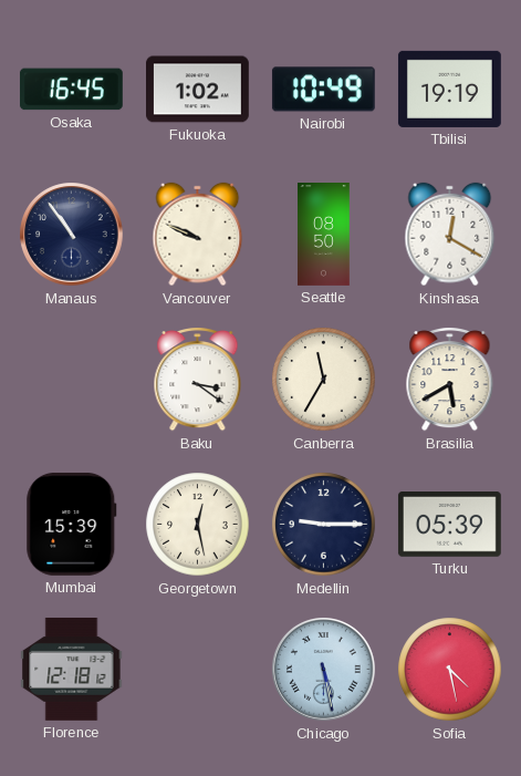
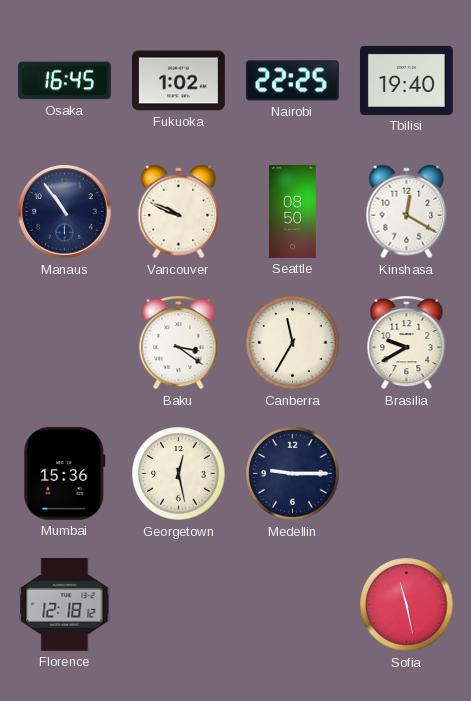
Nairobi: 10:49 -> 22:25 (292, 81)
Tbilisi: 19:19 -> 19:40 (406, 80)
Brasilia: 5:40 -> 9:40 (407, 342)
Mumbai: 15:39 -> 15:36 (65, 473)
Turku: 05:39 -> none (449, 525)
Chicago: 5:28 -> none (324, 670)
Sofia: 4:28 -> 11:28 (407, 605)
